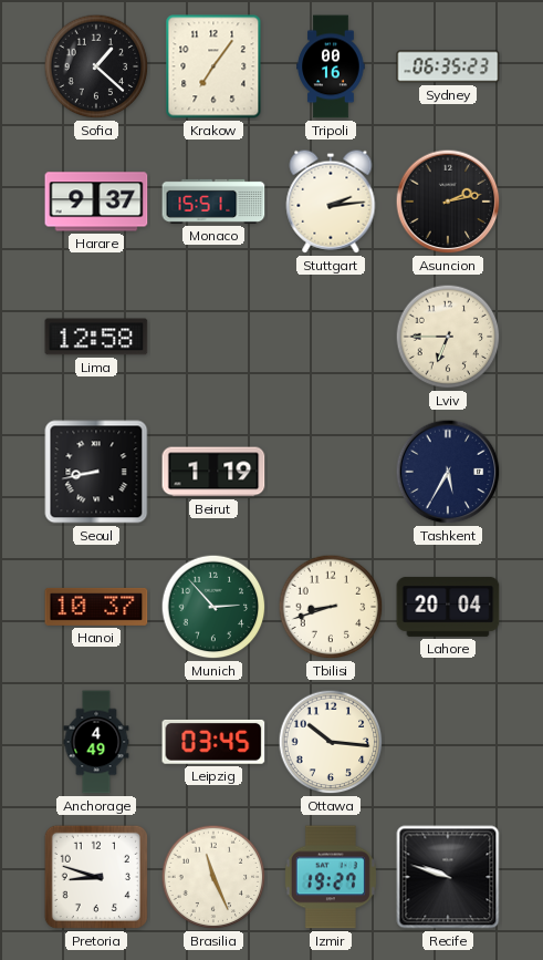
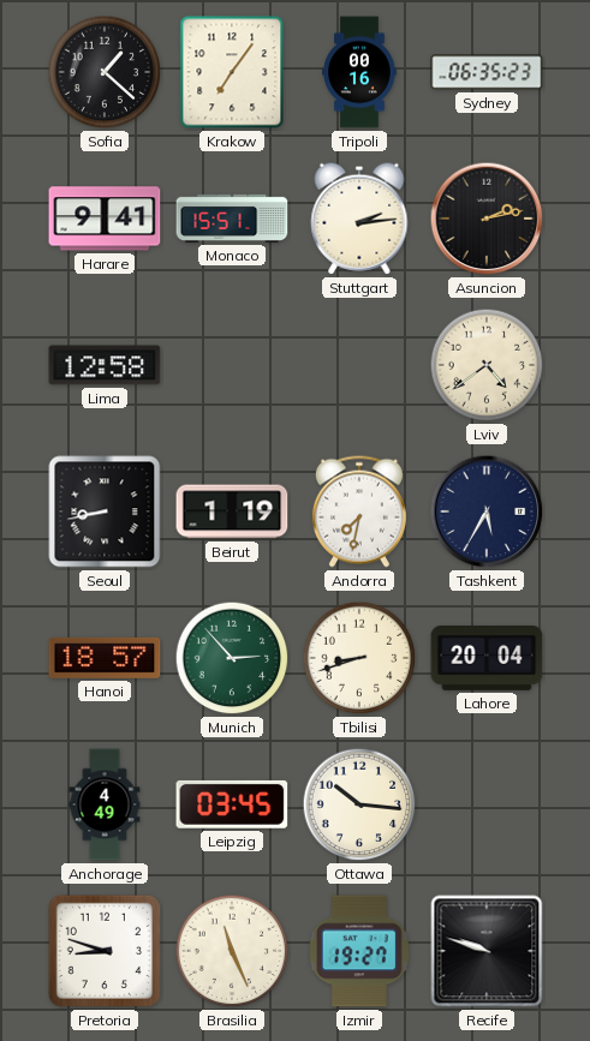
Harare: 9:37 -> 9:41 (105, 219)
Lviv: 6:45 -> 4:39 (487, 365)
Andorra: none -> 7:32 (359, 511)
Hanoi: 10:37 -> 18:57 (105, 658)
